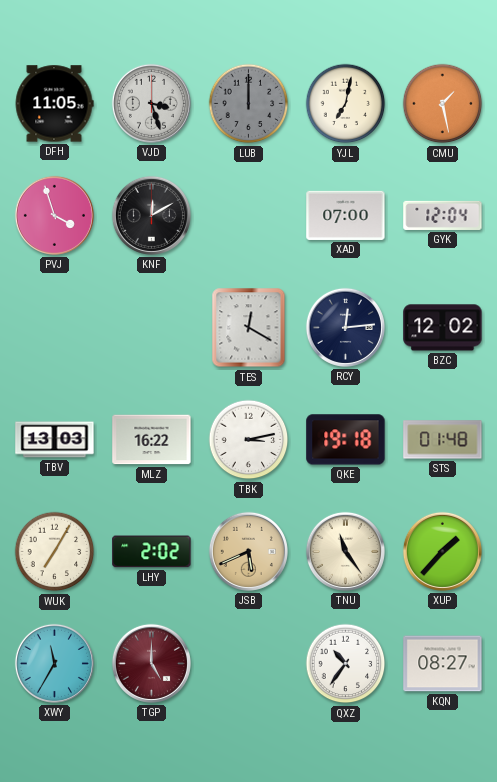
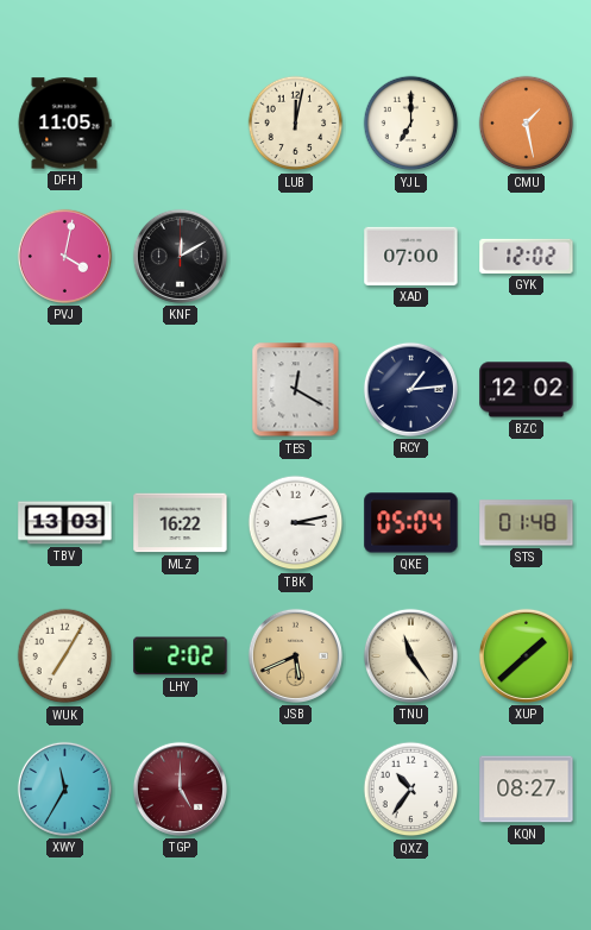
VJD: 3:27 -> none (151, 103)
LUB: 12:00 -> 12:02 (296, 124)
LUB dial: grey -> cream (296, 124)
YJL: 7:02 -> 7:00 (411, 124)
PVJ: 3:57 -> 4:02 (64, 256)
GYK: 12:04 -> 12:02 (527, 256)
RCY: 12:14 -> 1:14 (410, 389)
QKE: 19:18 -> 05:04 (411, 523)
XUP: 1:37 -> 1:38 (526, 655)
